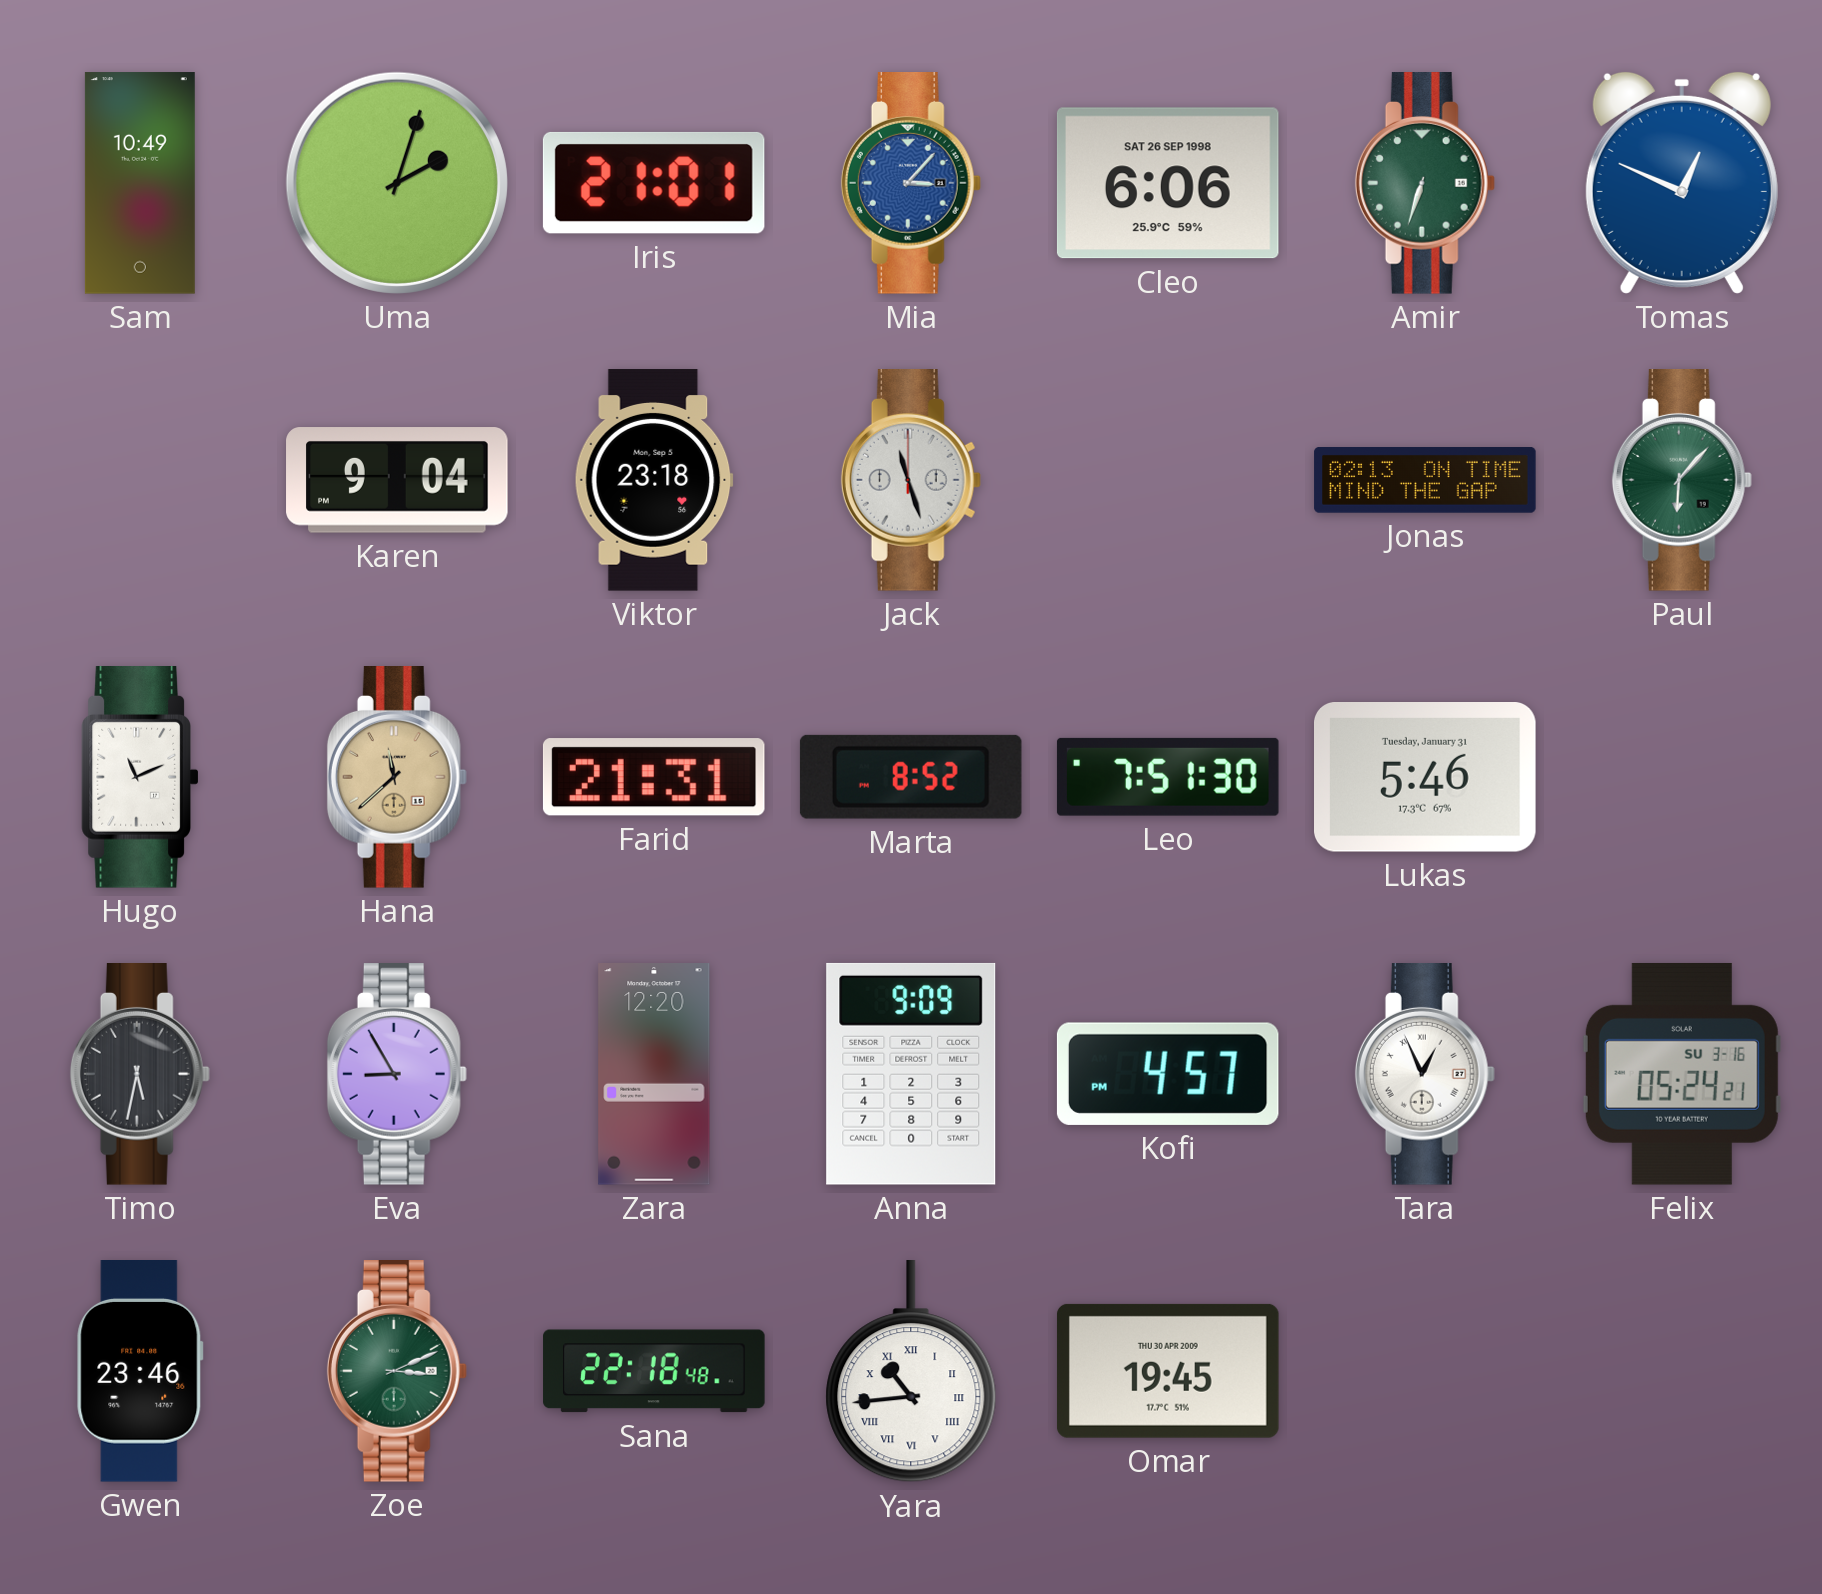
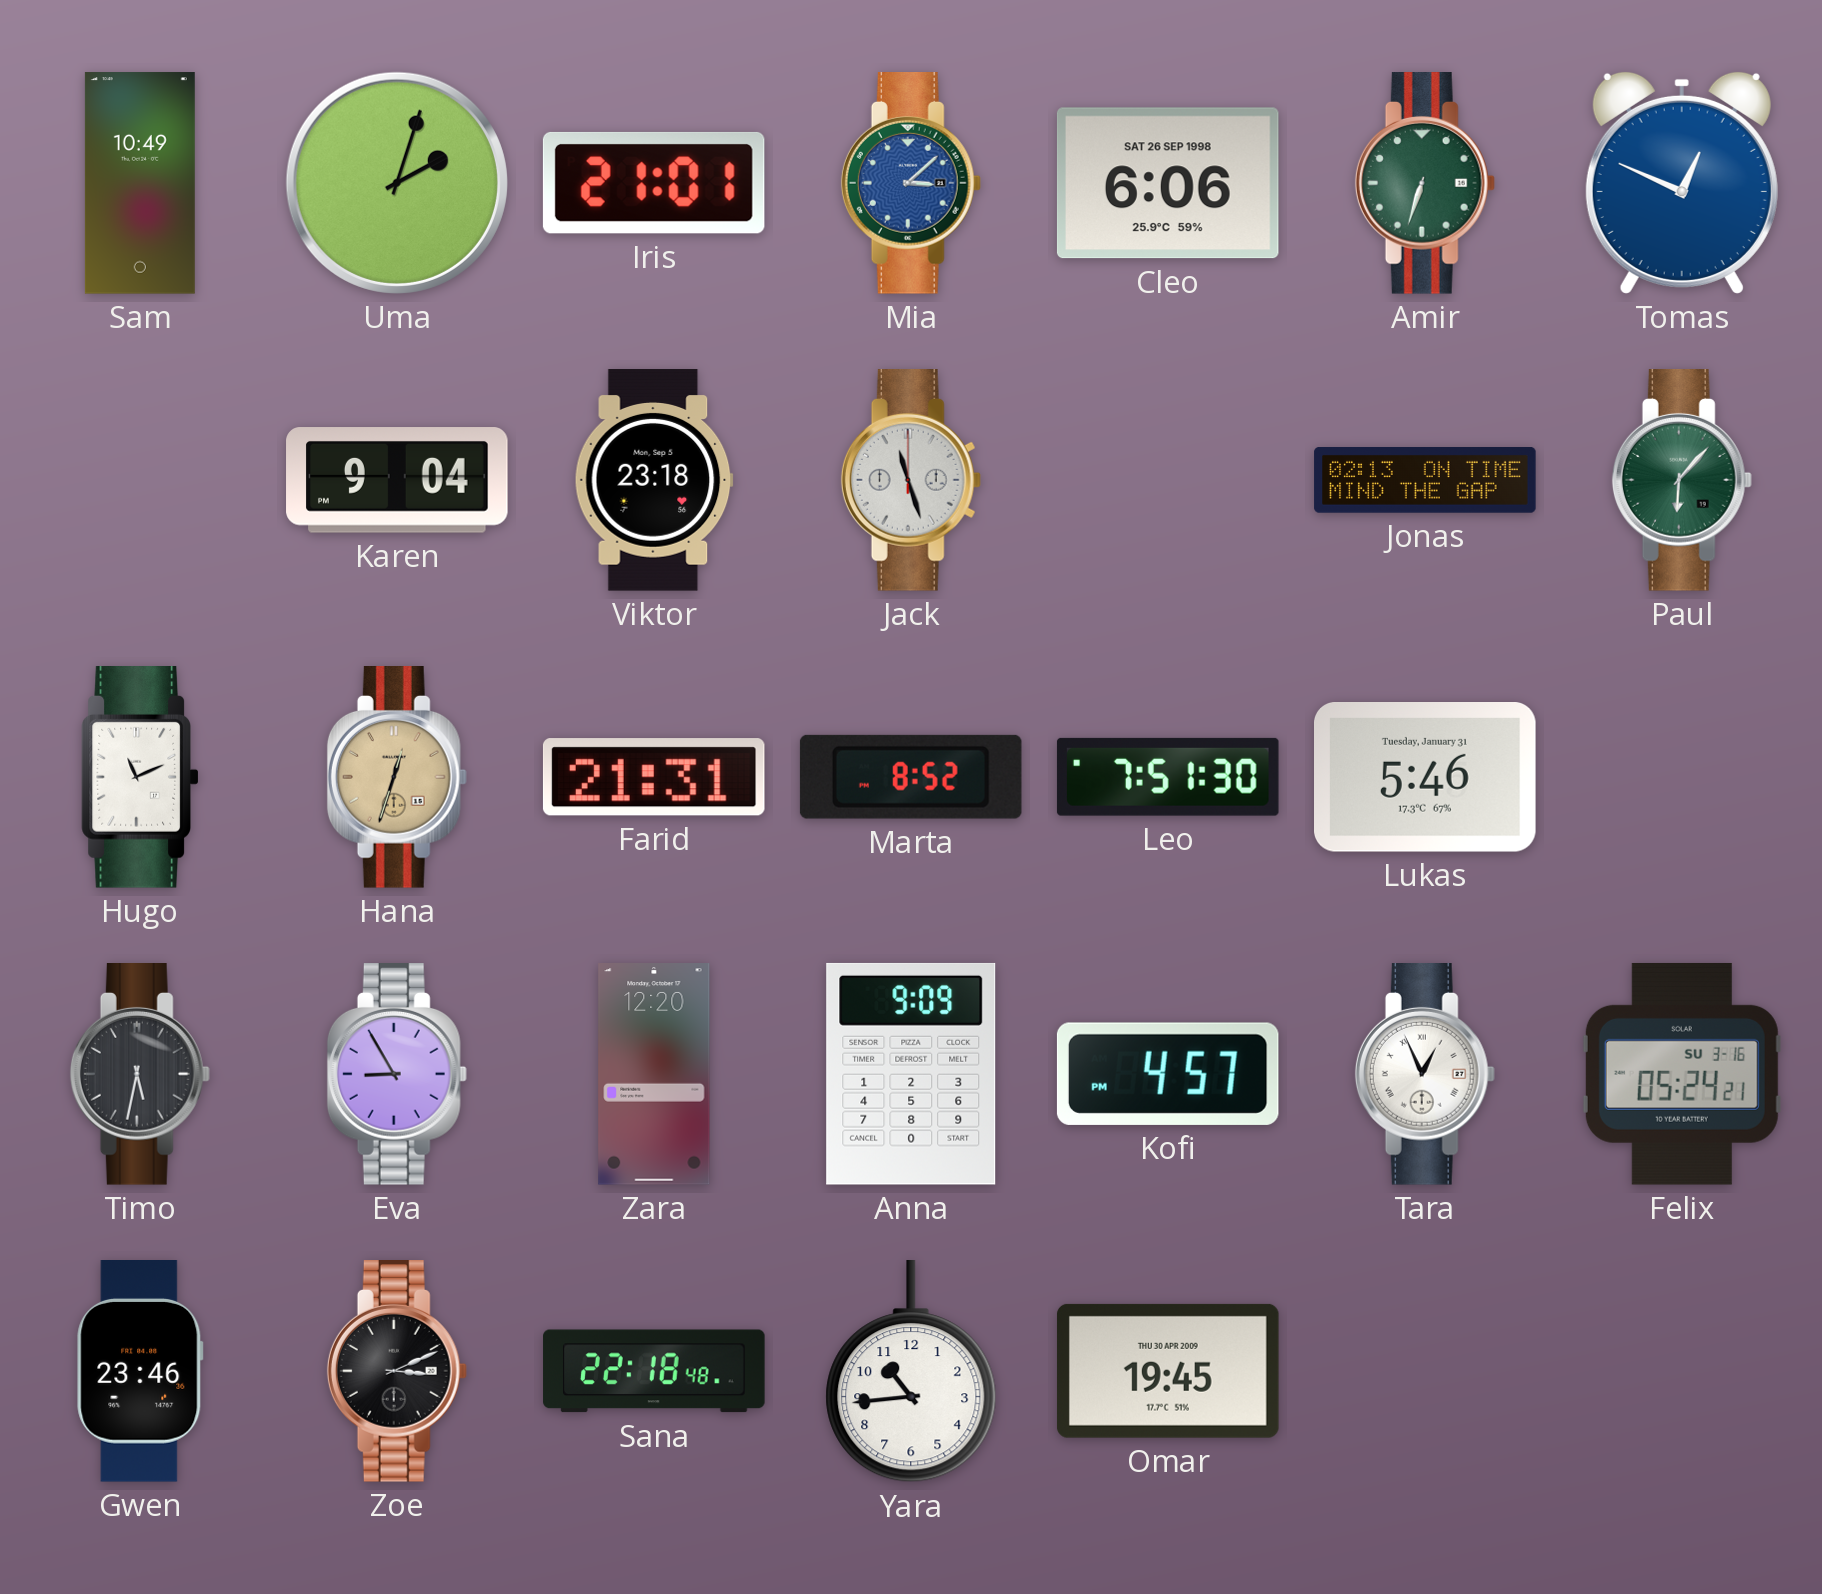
Mia: 3:07 -> 3:08 (911, 184)
Hana: 11:38 -> 12:33 (397, 778)
Zoe dial: green -> black (397, 1372)
Yara numerals: Roman -> Arabic (911, 1372)
